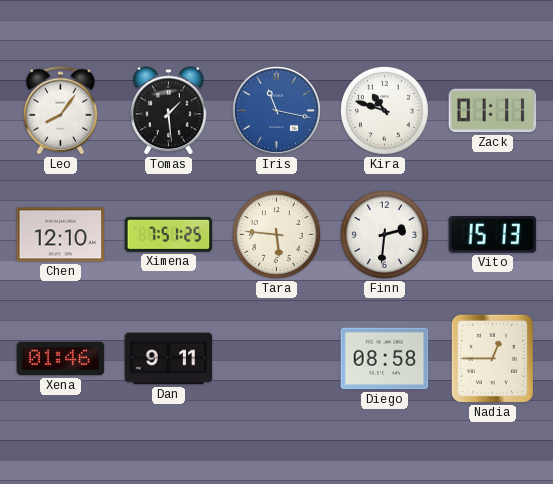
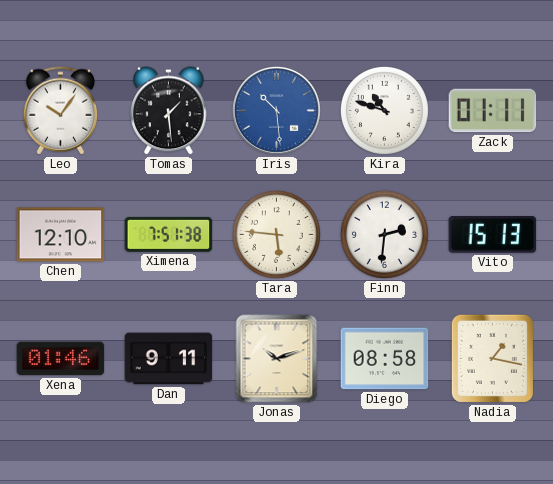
Leo: 8:06 -> 10:06 (61, 111)
Iris: 11:17 -> 10:29 (276, 110)
Ximena: 7:51:25 -> 7:51:38 (169, 234)
Jonas: none -> 10:12 (277, 359)
Nadia: 12:45 -> 1:17 (492, 358)
